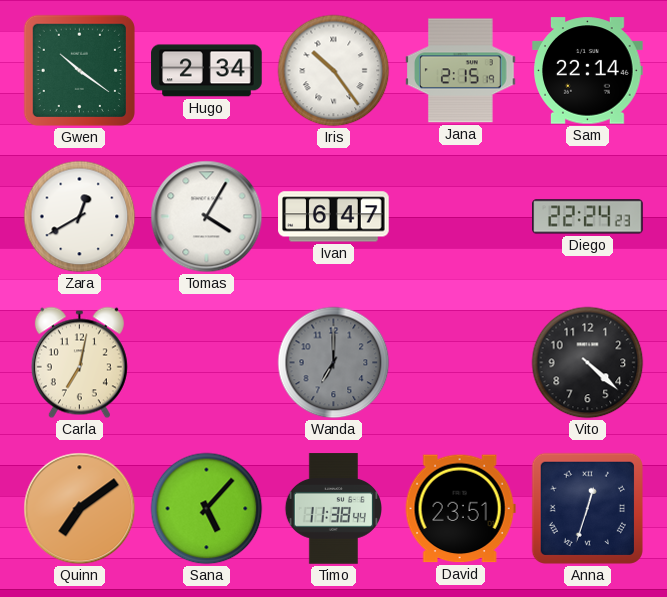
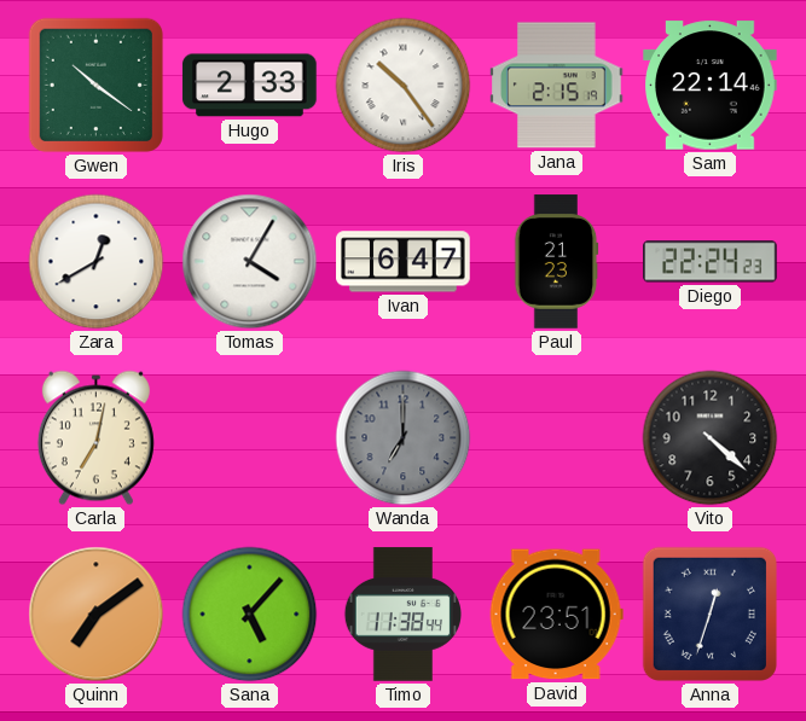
Hugo: 2:34 -> 2:33 (250, 86)
Paul: none -> 21:23 (557, 262)
